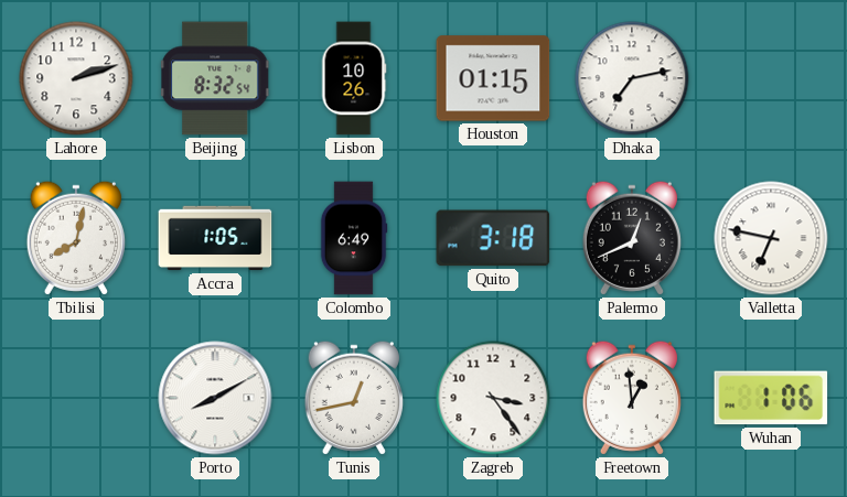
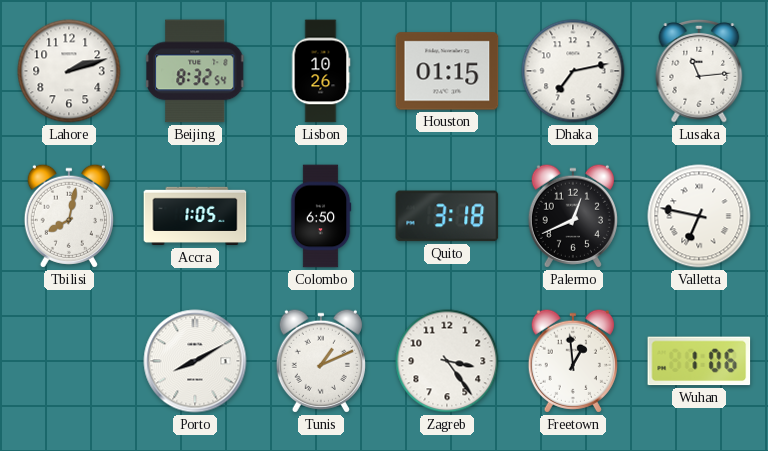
Lusaka: none -> 11:14 (699, 71)
Colombo: 6:49 -> 6:50 (321, 216)
Tunis: 12:43 -> 1:11 (321, 361)
